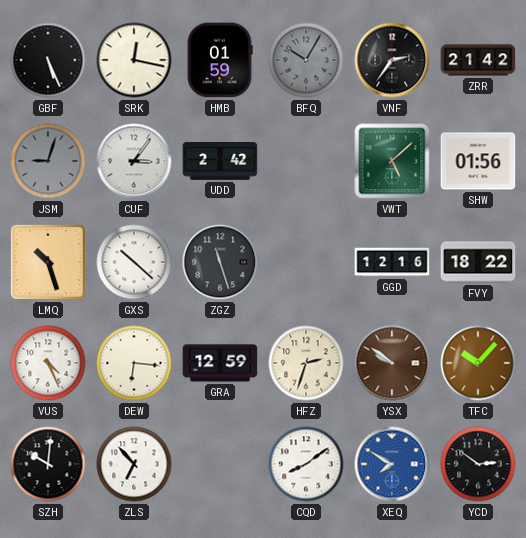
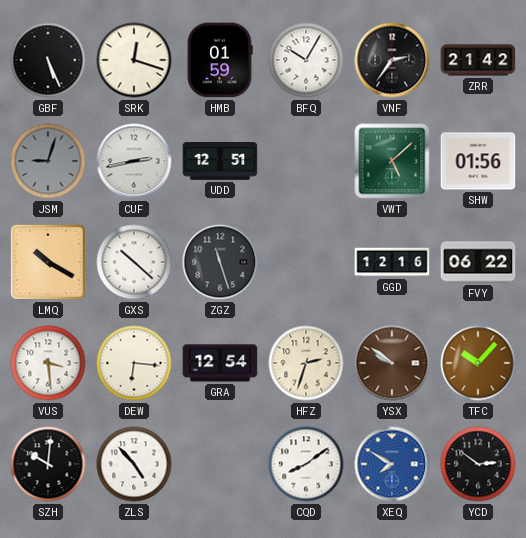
SRK: 12:17 -> 12:18 (134, 60)
BFQ dial: grey -> white (306, 60)
CUF: 3:06 -> 2:43 (134, 161)
UDD: 2:42 -> 12:51 (220, 162)
LMQ: 10:27 -> 10:20 (48, 262)
FVY: 18:22 -> 06:22 (478, 262)
VUS: 4:26 -> 3:29 (48, 363)
GRA: 12:59 -> 12:54 (220, 363)
ZLS: 6:53 -> 4:53 (134, 464)
